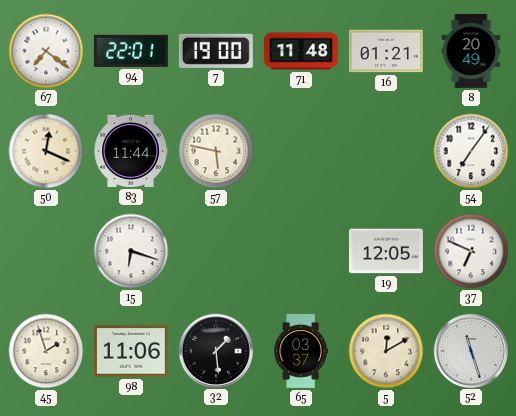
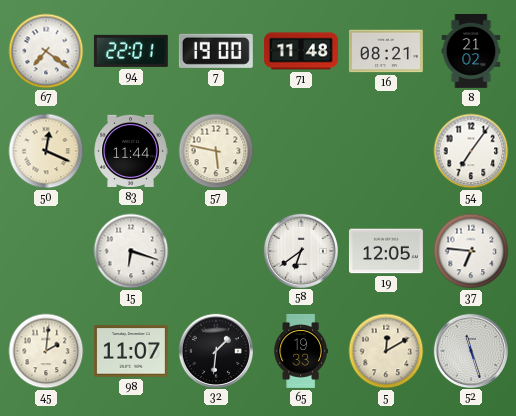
16: 01:21 -> 08:21 (386, 51)
8: 20:49 -> 21:02 (471, 51)
58: none -> 6:39 (300, 250)
37: 6:49 -> 6:46 (471, 251)
45: 1:57 -> 2:01 (46, 351)
98: 11:06 -> 11:07 (131, 351)
32: 1:29 -> 1:31 (215, 350)
65: 03:37 -> 19:33 (300, 351)
